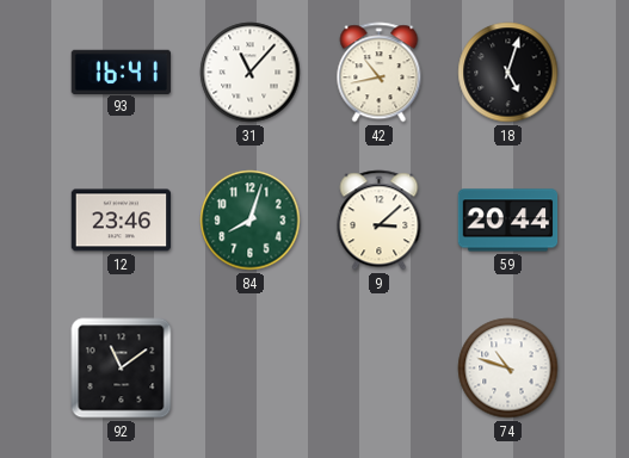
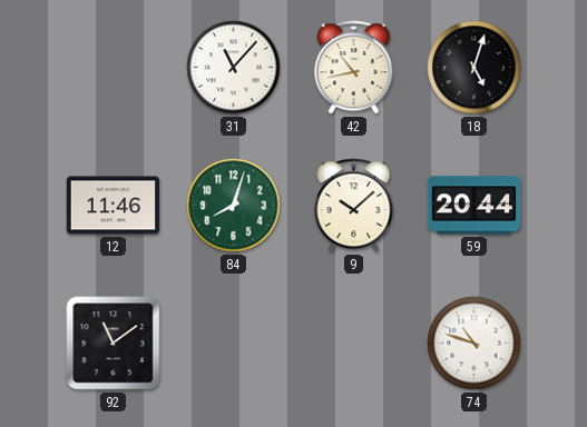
93: 16:41 -> none (122, 72)
12: 23:46 -> 11:46 (114, 206)
9: 3:08 -> 10:08 (354, 206)
